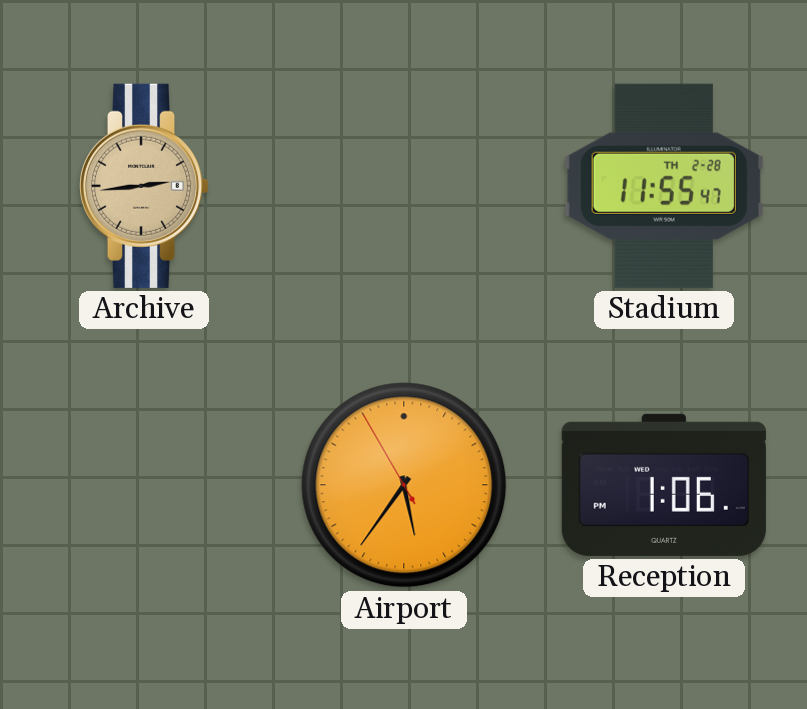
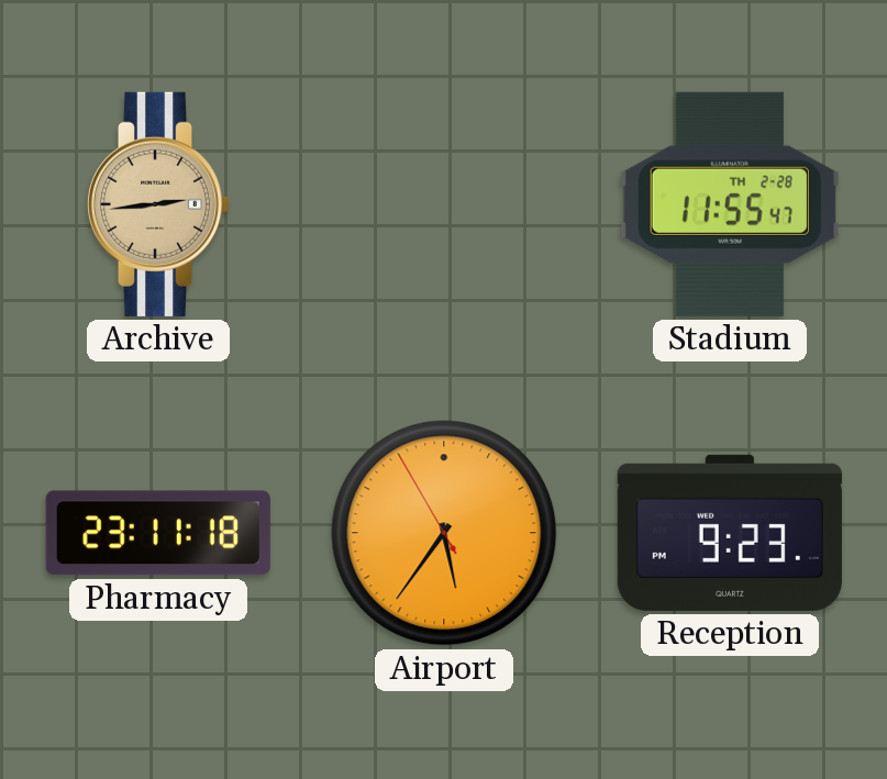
Pharmacy: none -> 23:11 (158, 533)
Reception: 1:06 -> 9:23 (730, 533)
